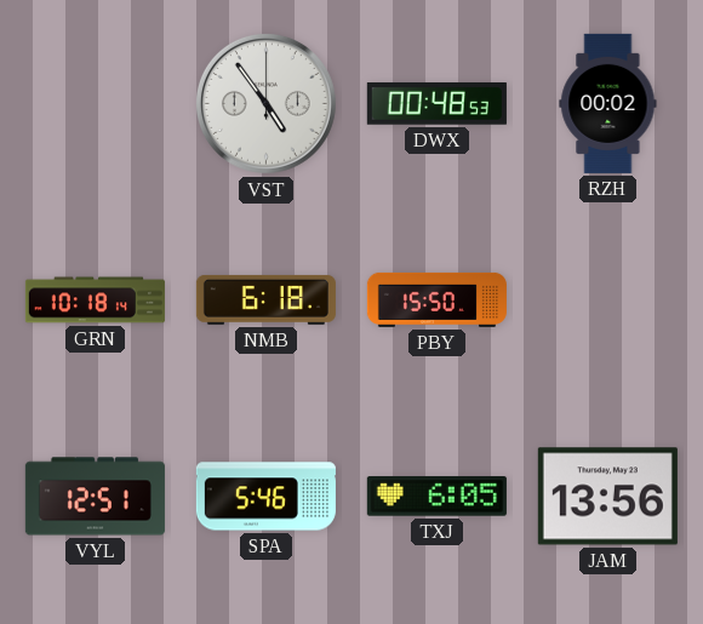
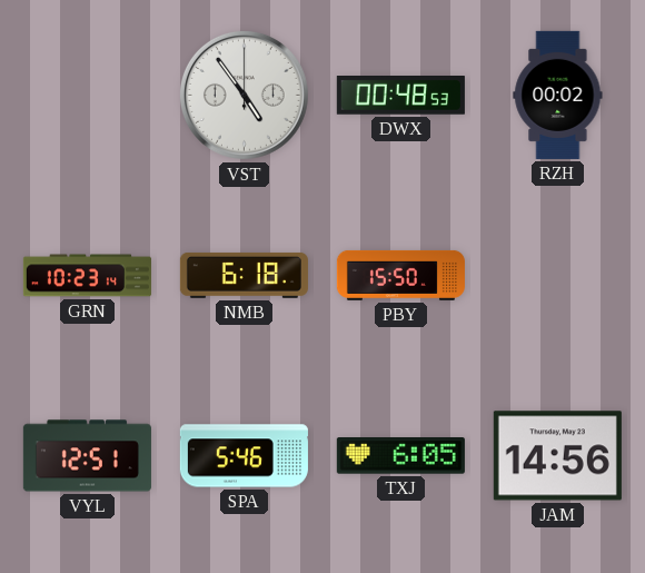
GRN: 10:18 -> 10:23 (87, 276)
JAM: 13:56 -> 14:56 (557, 456)
